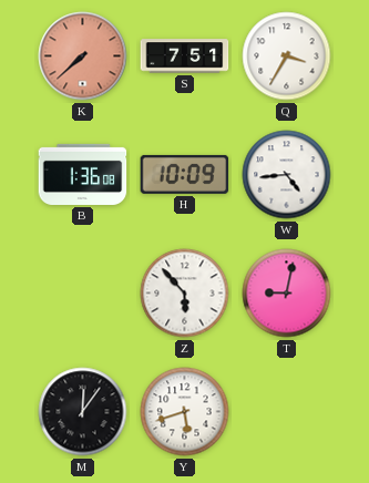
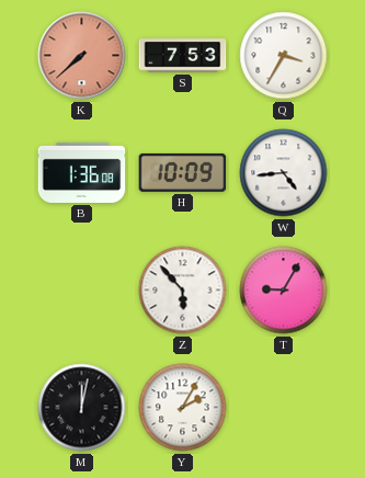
S: 7:51 -> 7:53 (183, 56)
T: 9:02 -> 9:05 (284, 291)
M: 12:06 -> 12:02 (82, 408)
Y: 5:42 -> 2:05 (183, 408)
